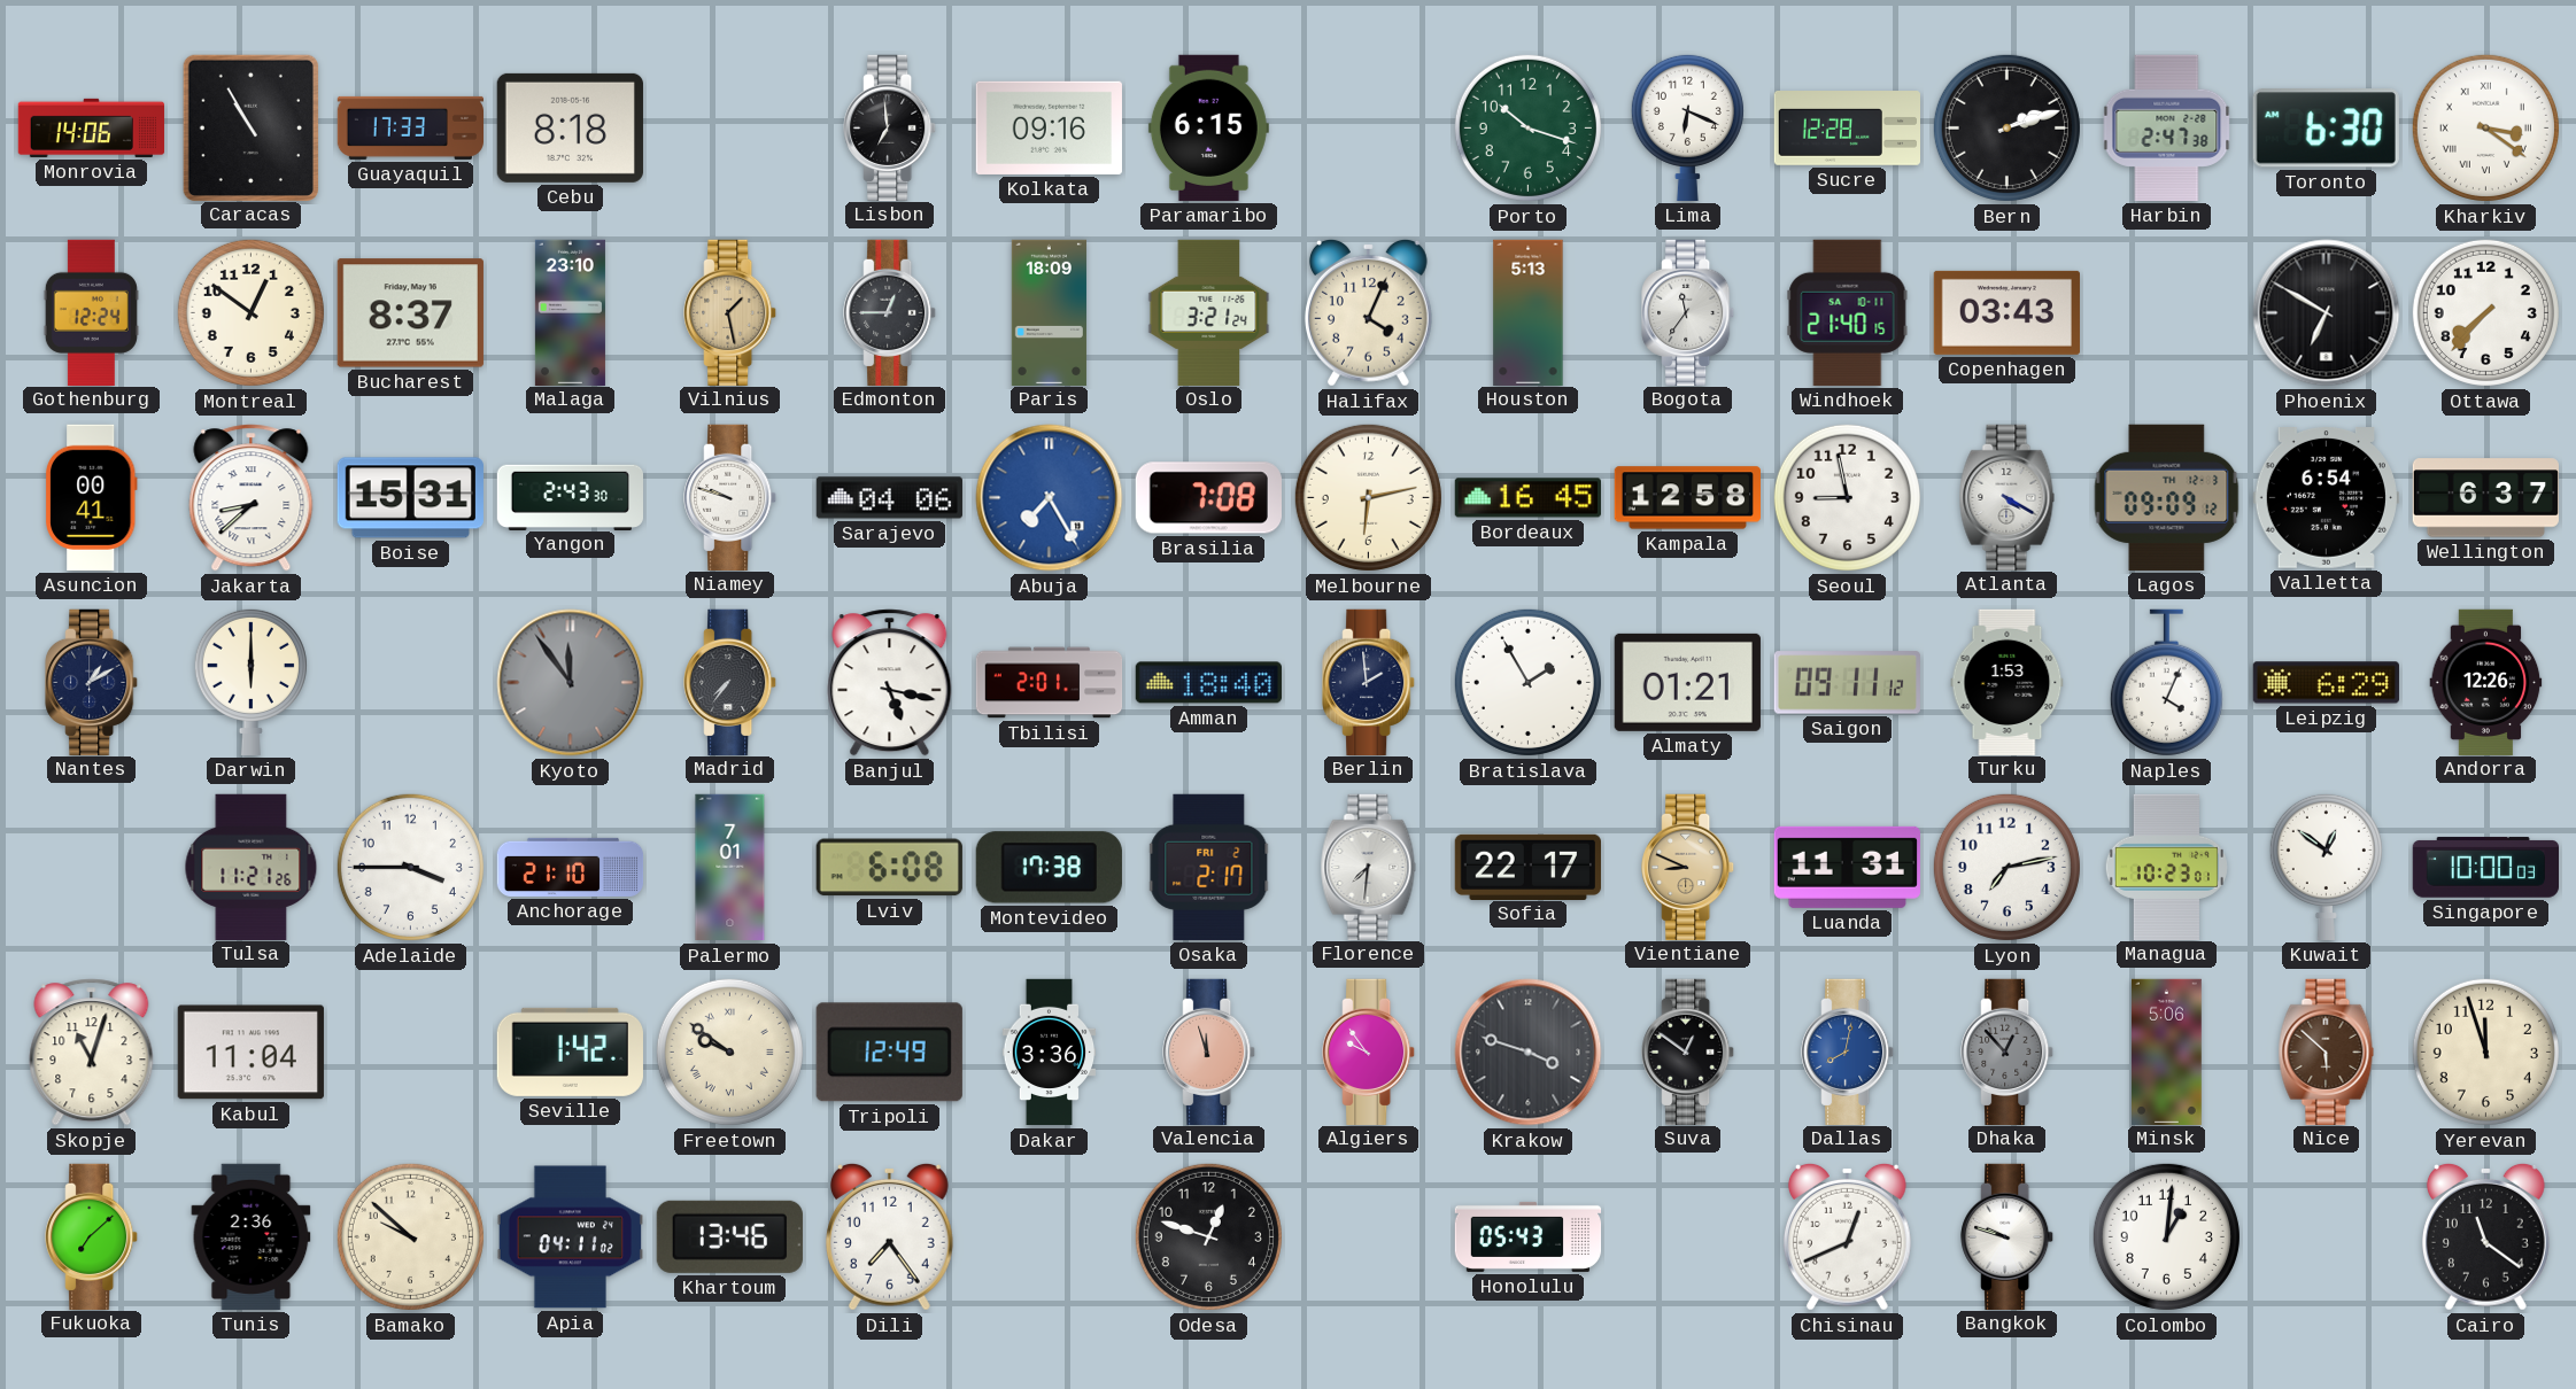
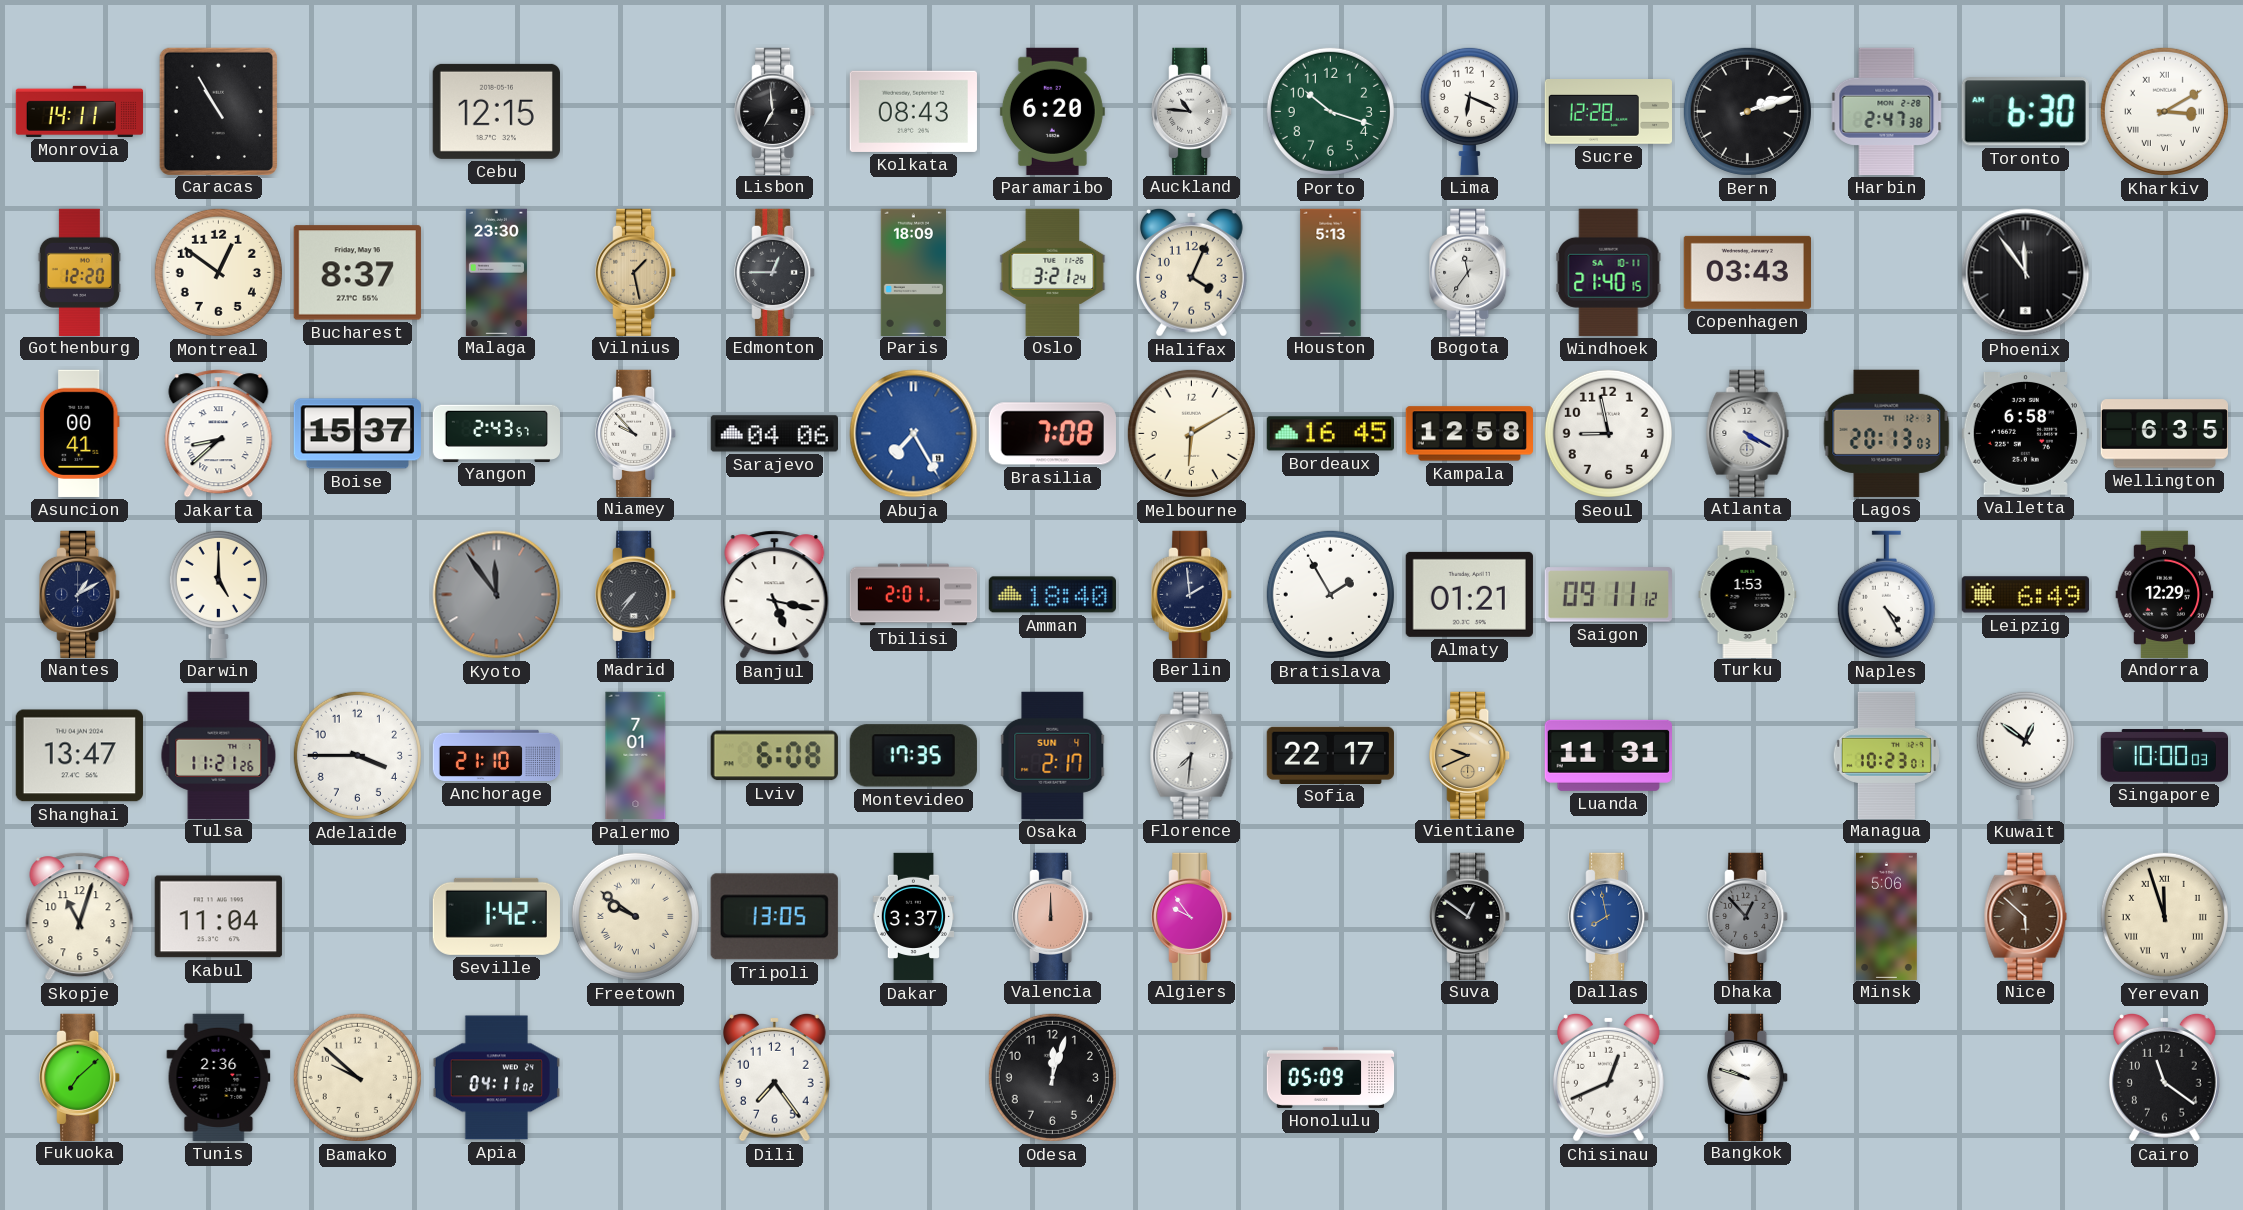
Monrovia: 14:06 -> 14:11 (80, 111)
Guayaquil: 17:33 -> none (410, 127)
Cebu: 8:18 -> 12:15 (496, 111)
Kolkata: 09:16 -> 08:43 (913, 111)
Paramaribo: 6:15 -> 6:20 (1052, 111)
Auckland: none -> 10:46 (1192, 111)
Kharkiv: 3:21 -> 3:10 (2164, 111)
Gothenburg: 12:24 -> 12:20 (79, 272)
Malaga: 23:10 -> 23:30 (496, 272)
Phoenix: 6:50 -> 11:54 (2026, 273)
Ottawa: 7:37 -> none (2485, 312)
Boise: 15:31 -> 15:37 (357, 434)
Yangon: 2:43:30 -> 2:43:57 (496, 433)
Niamey: 9:48 -> 9:53 (636, 433)
Melbourne: 6:13 -> 6:10 (1191, 433)
Lagos: 09:09 -> 20:13 (1887, 433)
Valletta: 6:54 -> 6:58 (2025, 434)
Wellington: 6:37 -> 6:35 (2164, 434)
Darwin: 6:00 -> 5:00 (218, 594)
Naples: 4:04 -> 4:25 (1886, 595)
Leipzig: 6:29 -> 6:49 (2025, 595)
Andorra: 12:26 -> 12:29 (2165, 594)
Shanghai: none -> 13:47 (79, 756)
Montevideo: 17:38 -> 17:35 (913, 756)
Osaka date: FRI 2 -> SUN 4 (1053, 755)
Vientiane: 8:49 -> 9:41 (1470, 755)
Lyon: 7:13 -> none (2006, 867)
Tripoli: 12:49 -> 13:05 (774, 917)
Dakar: 3:36 -> 3:37 (914, 917)
Valencia: 11:57 -> 12:00 (1053, 916)
Krakow: 3:48 -> none (1529, 1053)
Dallas: 8:02 -> 7:58 (1609, 916)
Yerevan numerals: Arabic -> Roman (2164, 916)
Khartoum: 13:46 -> none (729, 1236)
Odesa: 12:48 -> 12:03 (1052, 1077)
Honolulu: 05:43 -> 05:09 (1331, 1077)
Colombo: 1:01 -> none (2166, 1236)
